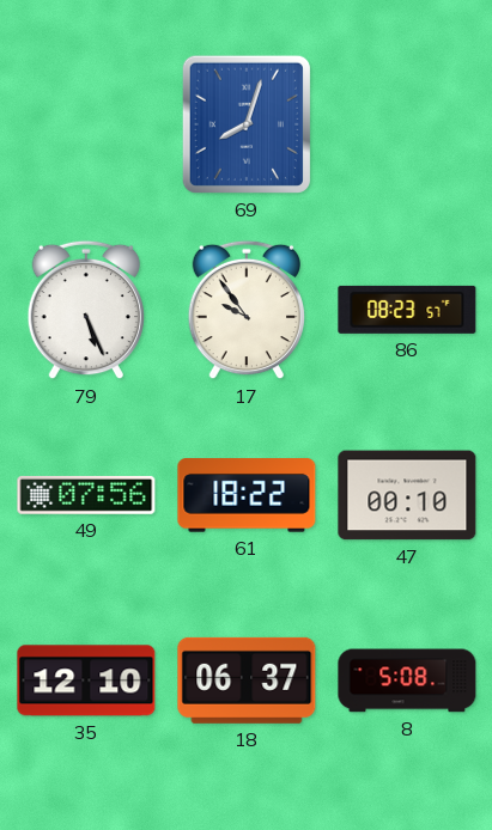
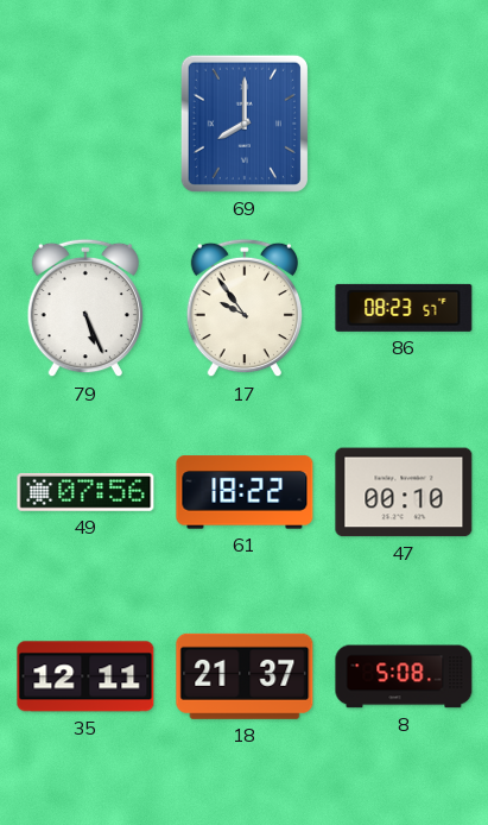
69: 8:03 -> 8:00 (245, 124)
35: 12:10 -> 12:11 (85, 676)
18: 06:37 -> 21:37 (245, 676)
